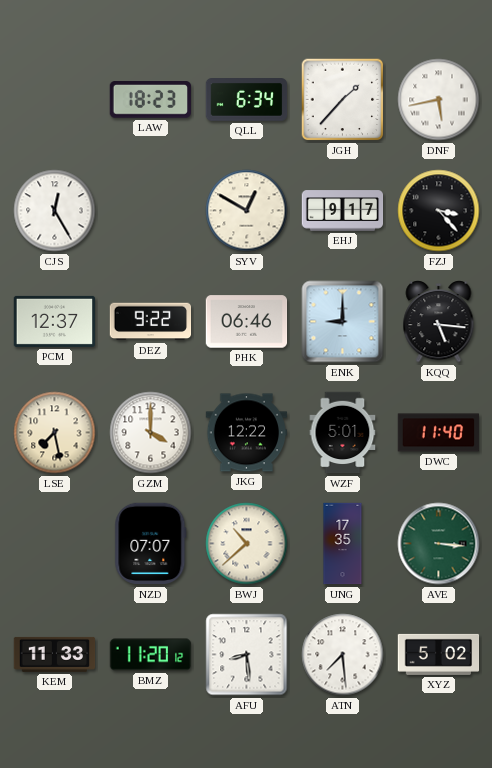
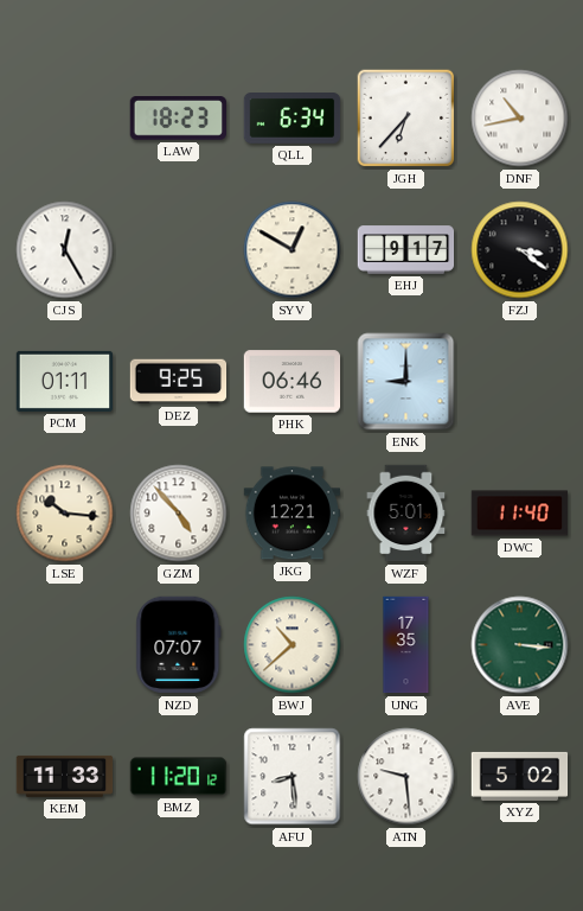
JGH: 1:37 -> 6:37 (406, 119)
DNF: 5:43 -> 10:43 (520, 119)
FZJ: 3:23 -> 3:21 (520, 250)
PCM: 12:37 -> 01:11 (65, 381)
DEZ: 9:22 -> 9:25 (179, 382)
KQQ: 5:16 -> none (439, 322)
LSE: 7:28 -> 10:16 (65, 514)
GZM: 4:00 -> 4:53 (179, 514)
JKG: 12:22 -> 12:21 (293, 514)
ATN: 7:29 -> 9:29 (406, 777)
